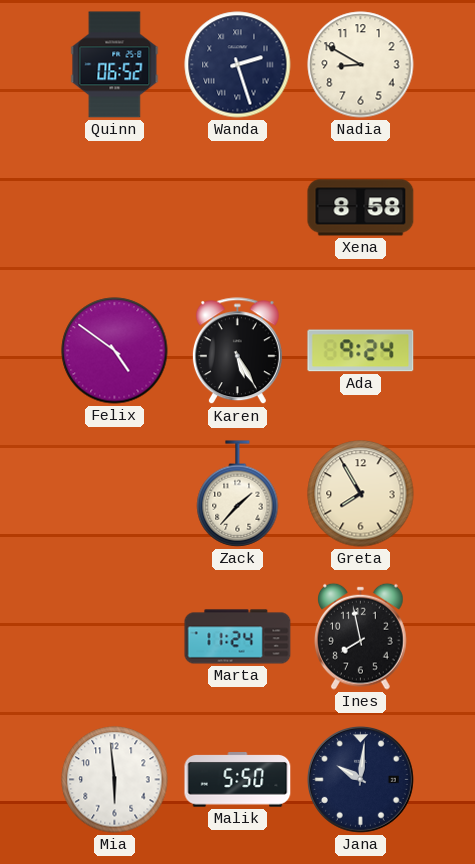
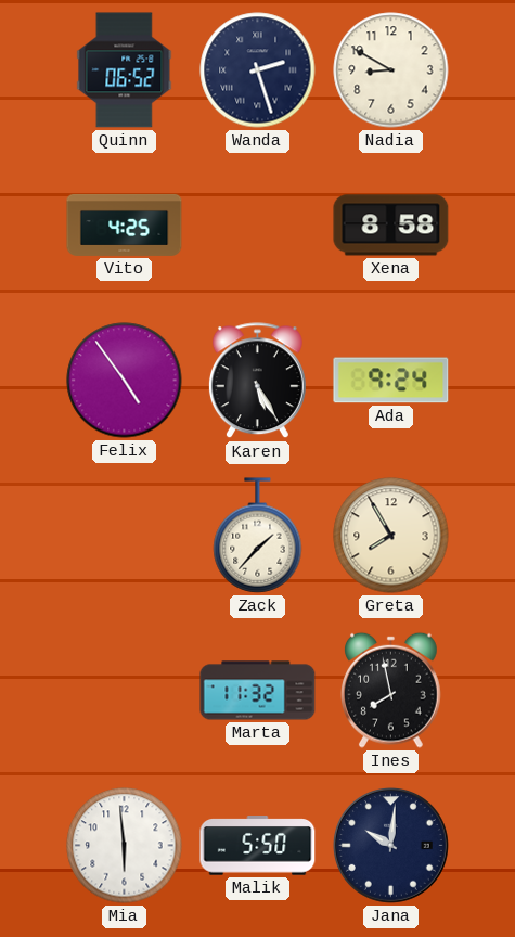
Vito: none -> 4:25 (125, 224)
Felix: 4:51 -> 4:54 (125, 381)
Marta: 11:24 -> 11:32 (258, 691)
